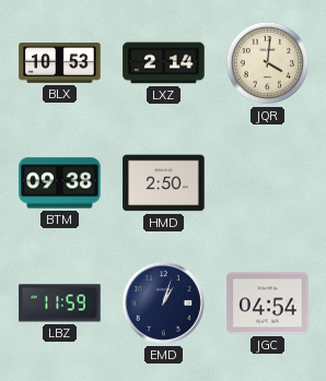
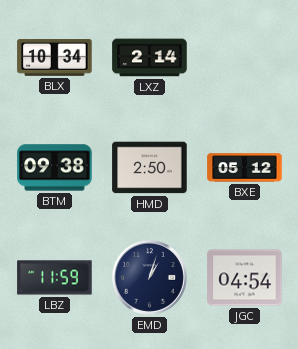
BLX: 10:53 -> 10:34 (55, 58)
JQR: 4:01 -> none (268, 63)
BXE: none -> 05:12 (245, 168)
